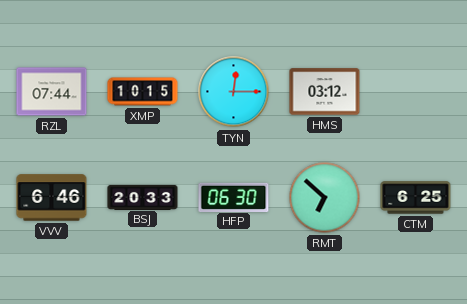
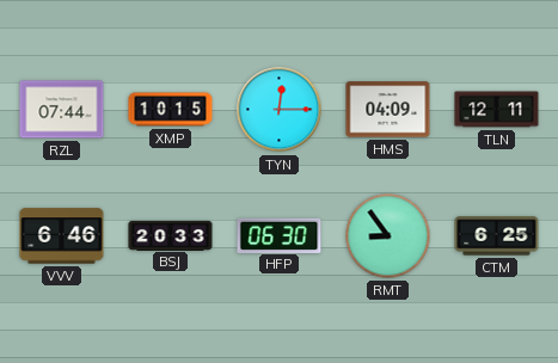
HMS: 03:12 -> 04:09 (388, 110)
TLN: none -> 12:11 (497, 110)
RMT: 6:52 -> 8:54 (388, 236)
